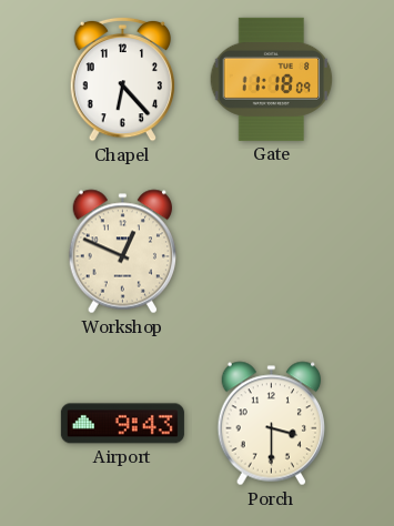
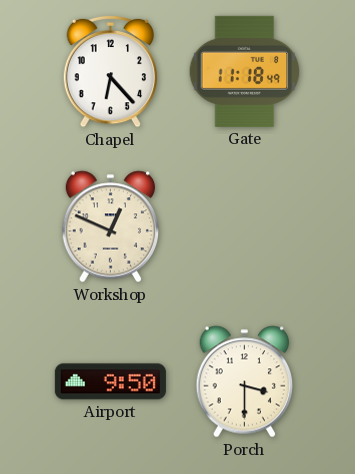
Gate: 11:18:09 -> 11:18:49 (245, 71)
Airport: 9:43 -> 9:50 (110, 382)
